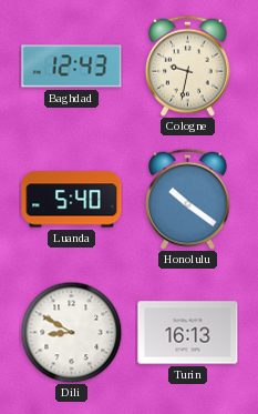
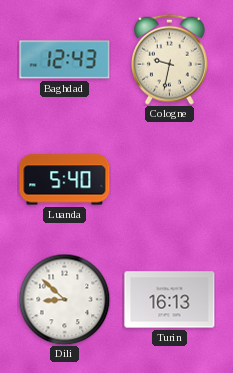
Honolulu: 10:21 -> none (188, 199)
Dili: 8:50 -> 8:52 (64, 299)
